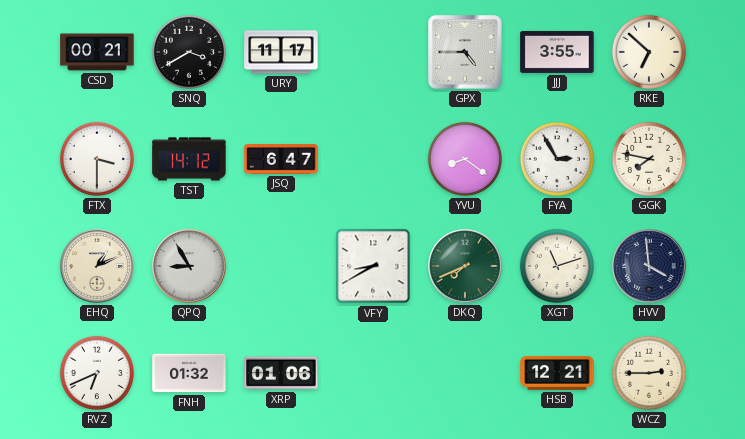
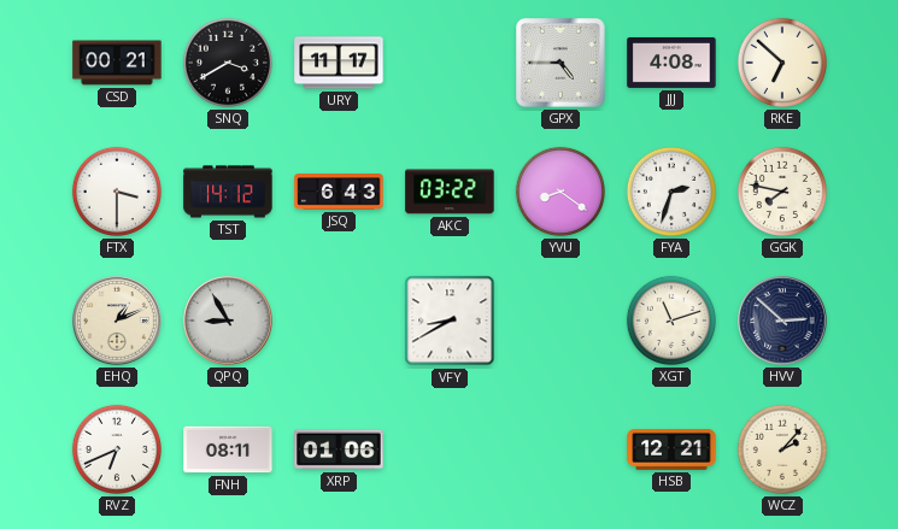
JJJ: 3:55 -> 4:08 (671, 63)
JSQ: 6:47 -> 6:43 (339, 192)
AKC: none -> 03:22 (450, 192)
FYA: 2:55 -> 2:33 (671, 192)
DKQ: 7:41 -> none (465, 266)
HVV: 3:59 -> 2:52 (782, 321)
FNH: 01:32 -> 08:11 (228, 449)
WCZ: 2:45 -> 2:07 (782, 449)
